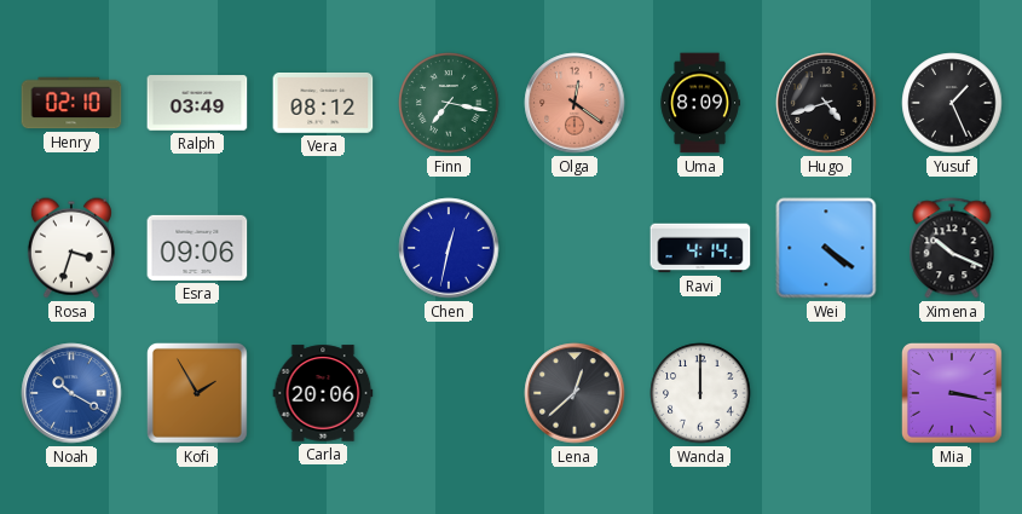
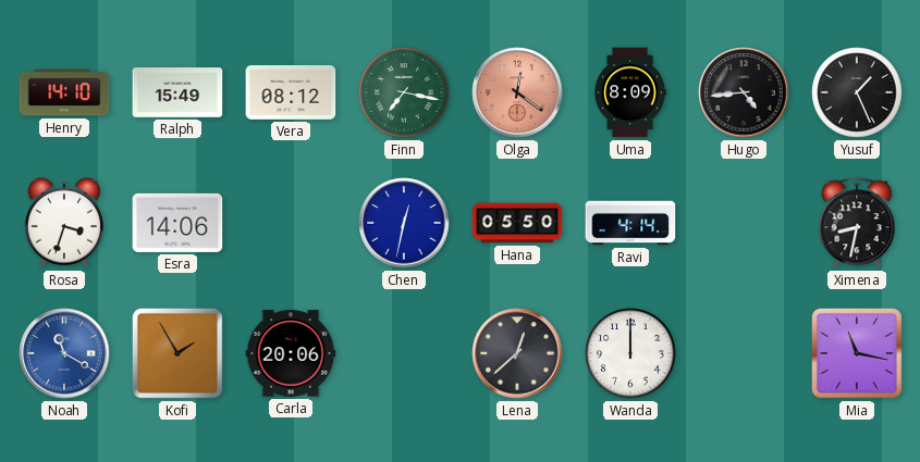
Henry: 02:10 -> 14:10 (64, 92)
Ralph: 03:49 -> 15:49 (177, 92)
Hugo: 4:42 -> 4:44 (744, 92)
Esra: 09:06 -> 14:06 (177, 223)
Hana: none -> 05:50 (517, 223)
Wei: 4:21 -> none (826, 248)
Ximena: 10:19 -> 8:32 (857, 223)
Noah: 10:20 -> 11:20 (64, 353)
Mia: 3:17 -> 11:17 (857, 353)
